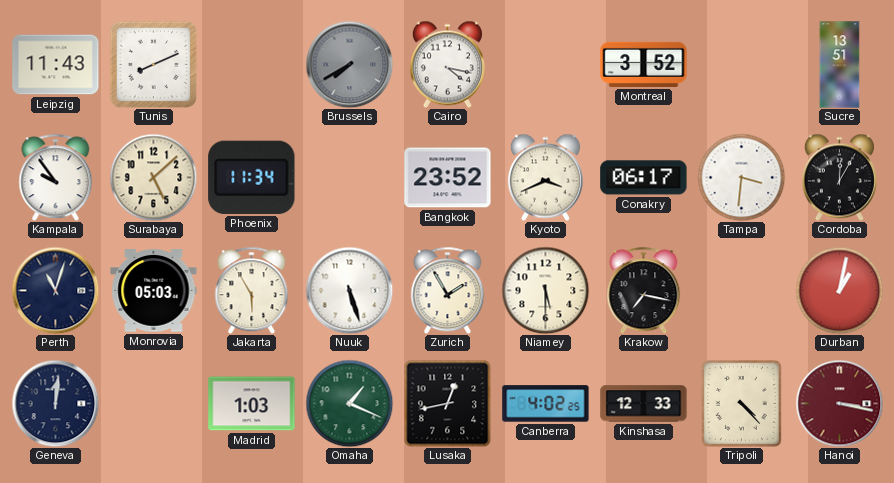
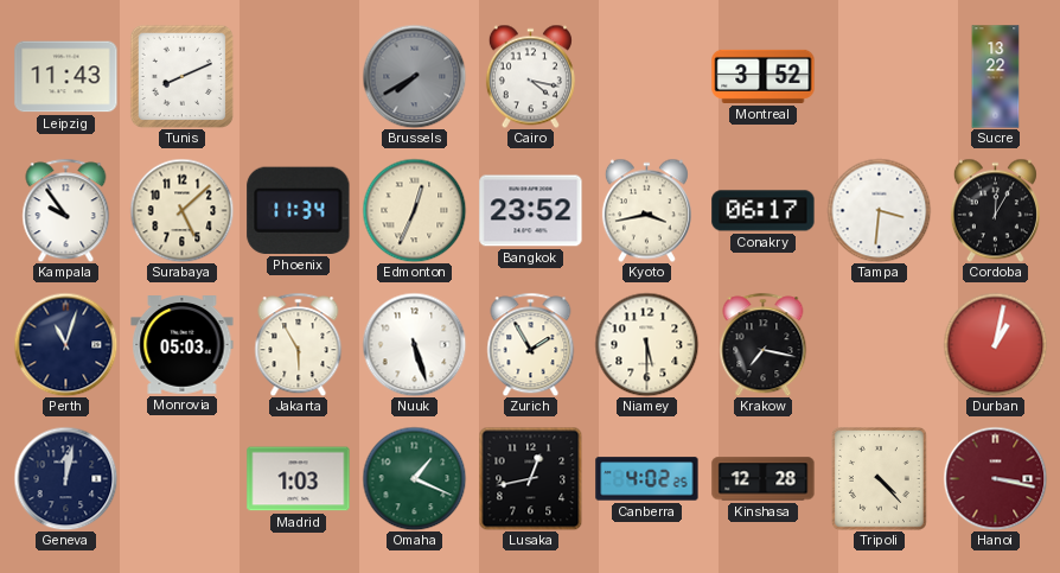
Sucre: 13:51 -> 13:22 (996, 77)
Edmonton: none -> 12:34 (414, 210)
Kyoto: 3:41 -> 3:43 (646, 210)
Geneva: 12:01 -> 12:02 (65, 478)
Kinshasa: 12:33 -> 12:28 (764, 479)
